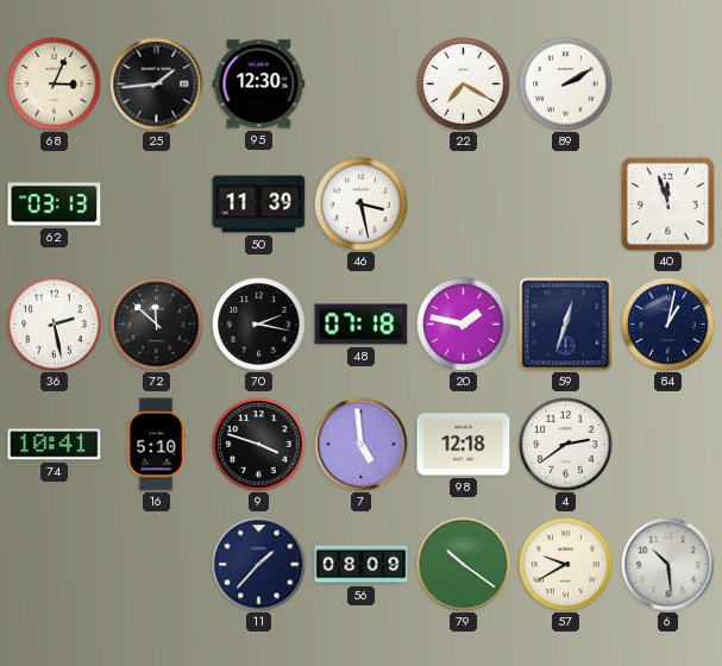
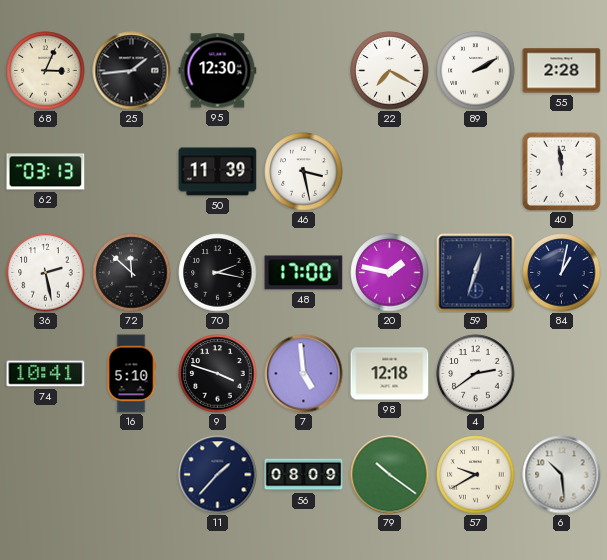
55: none -> 2:28 (562, 71)
40: 11:57 -> 11:59 (561, 171)
48: 07:18 -> 17:00 (304, 273)
